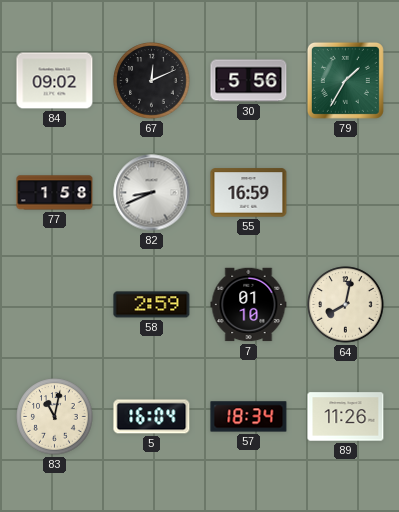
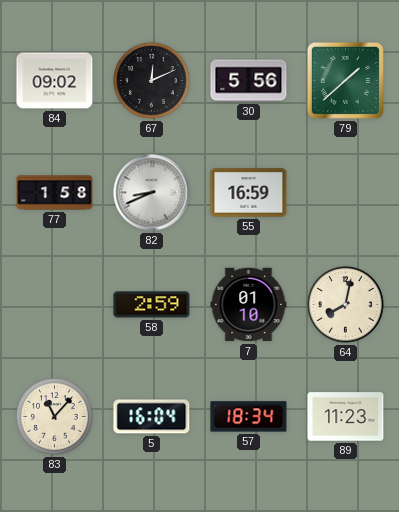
79: 1:35 -> 1:38 (345, 80)
83: 11:02 -> 11:07 (55, 417)
89: 11:26 -> 11:23 (346, 417)
